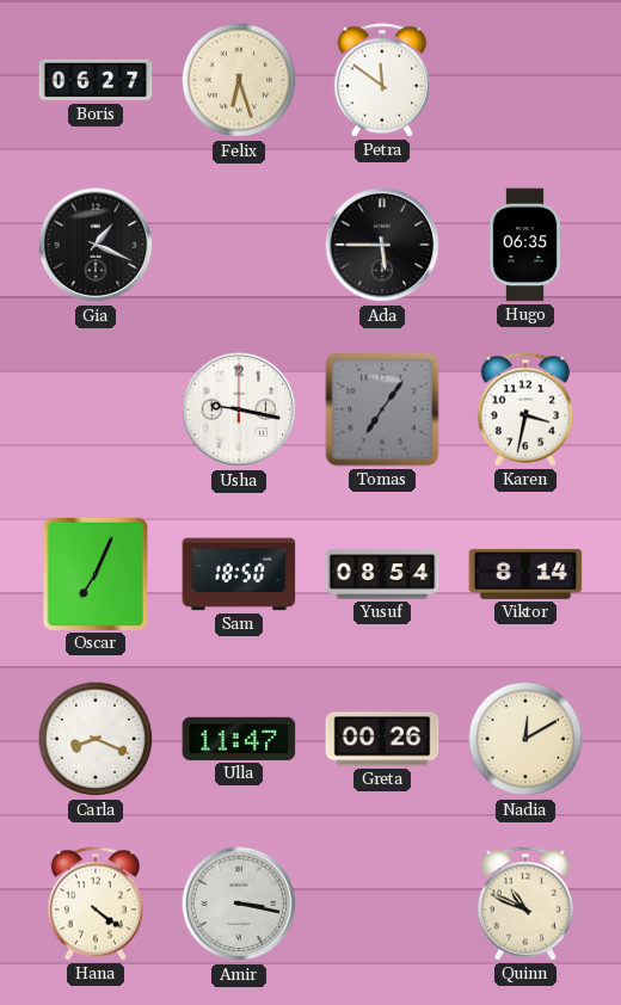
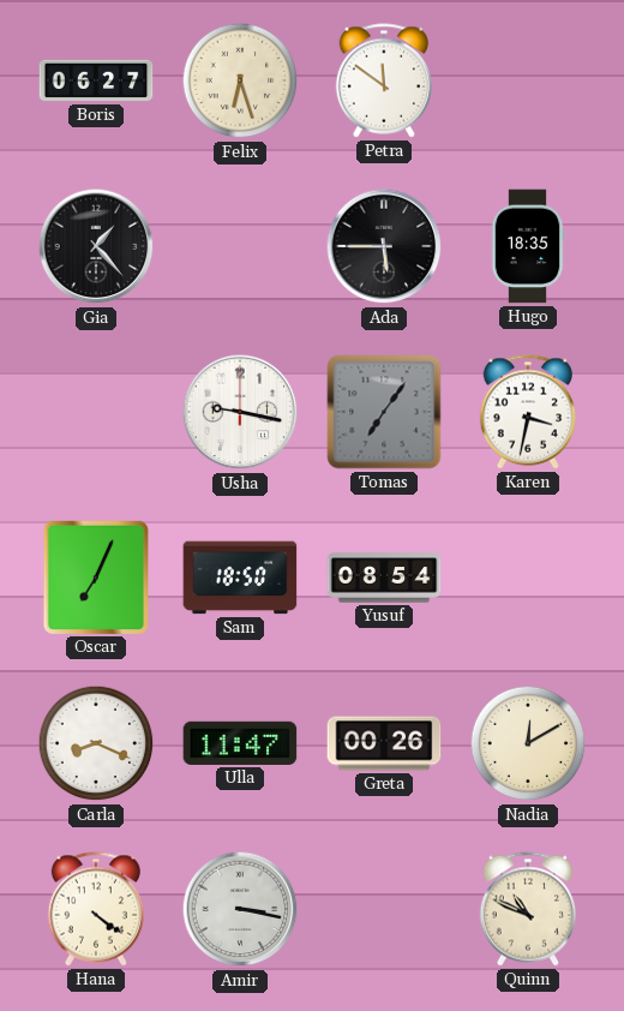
Gia: 1:19 -> 1:23 (96, 246)
Hugo: 06:35 -> 18:35 (528, 246)
Viktor: 8:14 -> none (525, 574)
